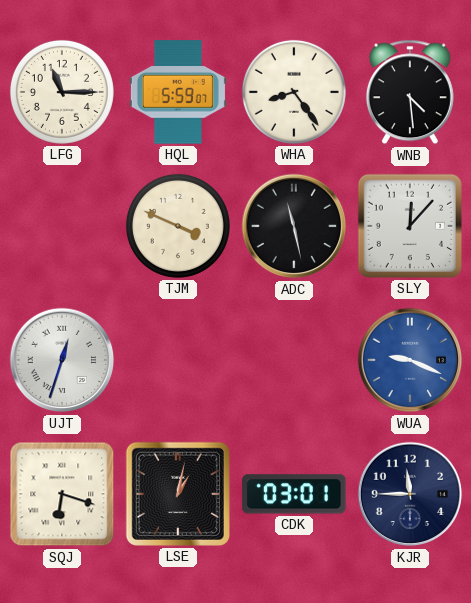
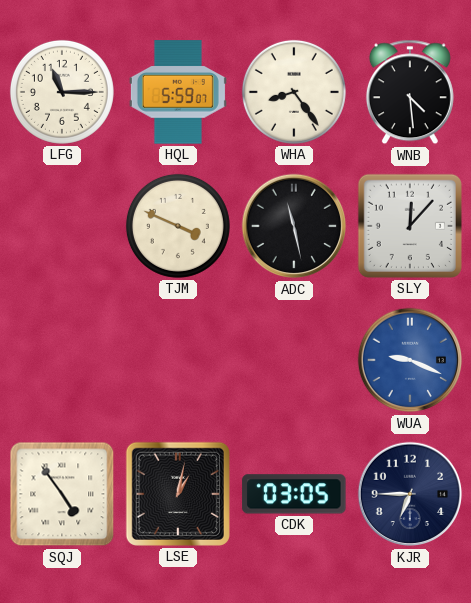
UJT: 12:33 -> none (62, 360)
SQJ: 6:18 -> 4:54 (62, 494)
CDK: 03:01 -> 03:05 (294, 494)
KJR: 11:45 -> 6:45 (410, 494)
